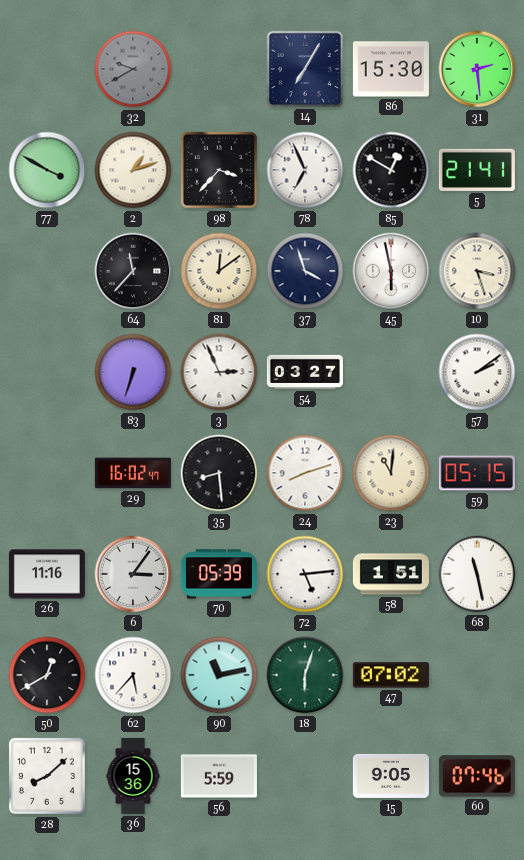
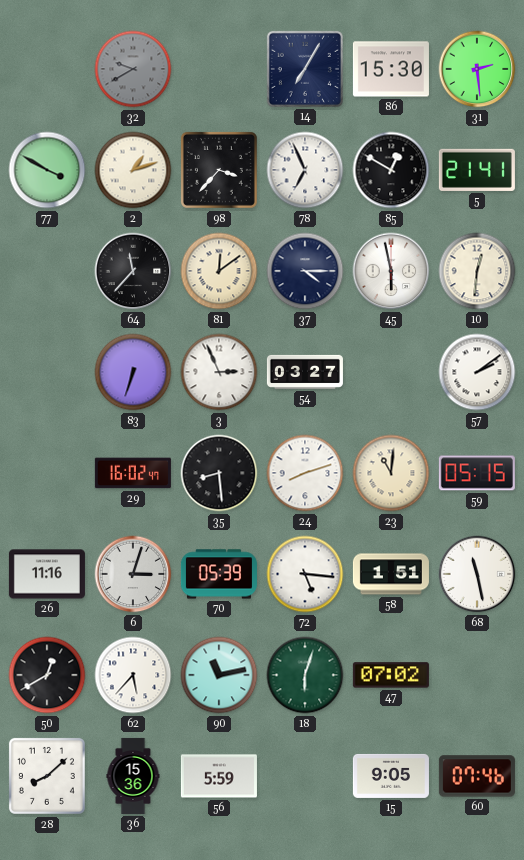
37: 3:57 -> 4:15 (305, 271)
10: 3:27 -> 12:31 (477, 271)
6: 3:06 -> 3:03 (133, 574)
72: 5:14 -> 5:16 (305, 574)
